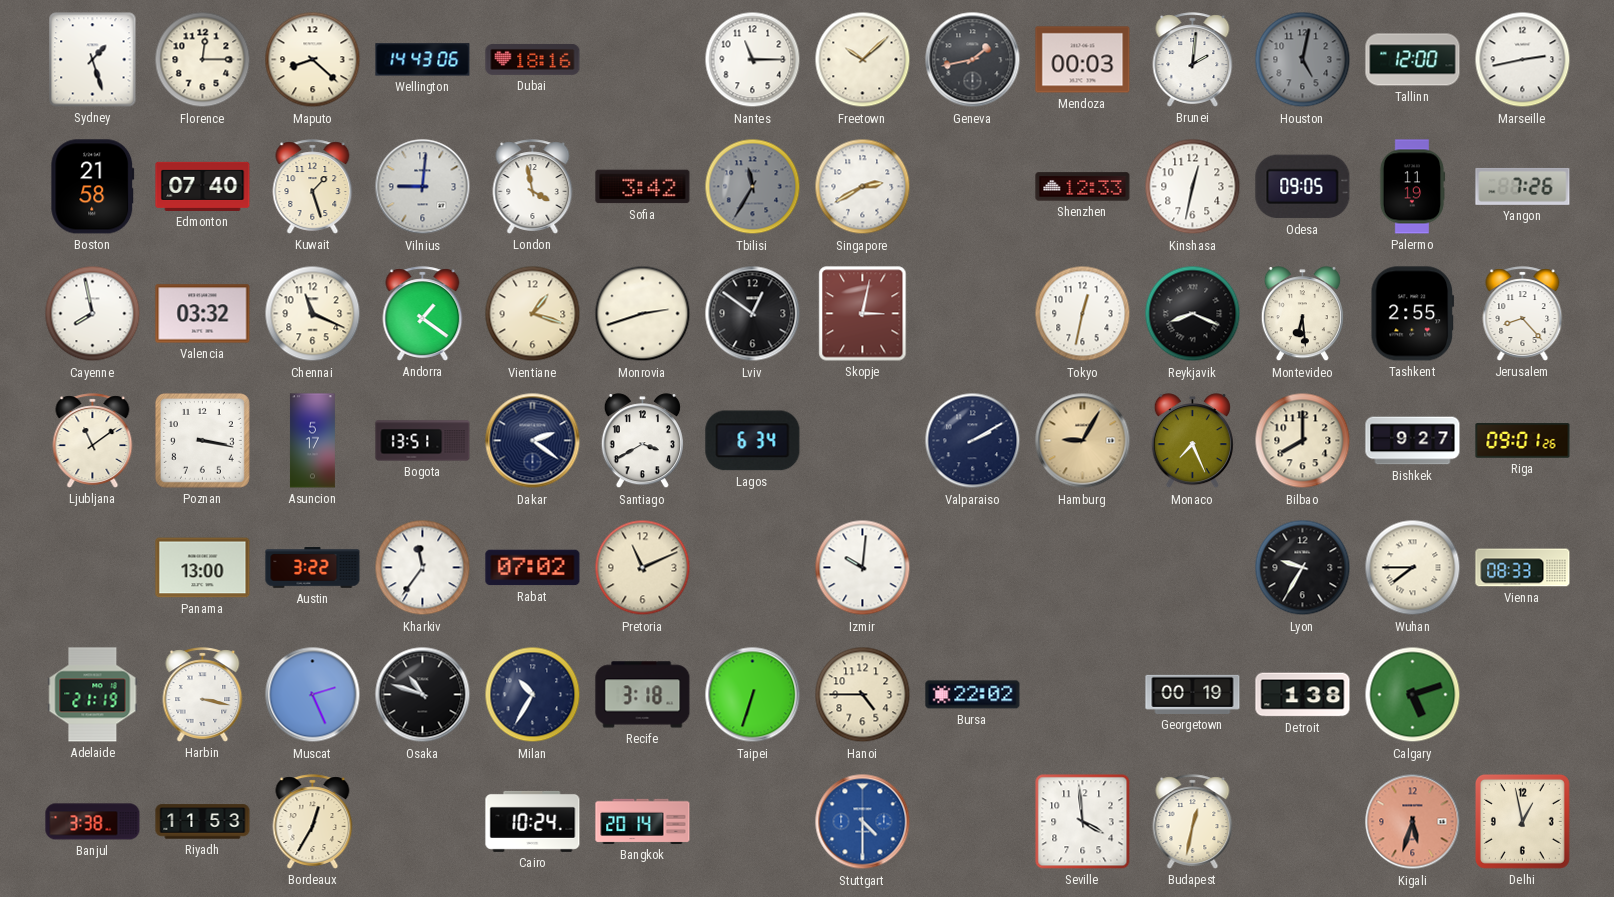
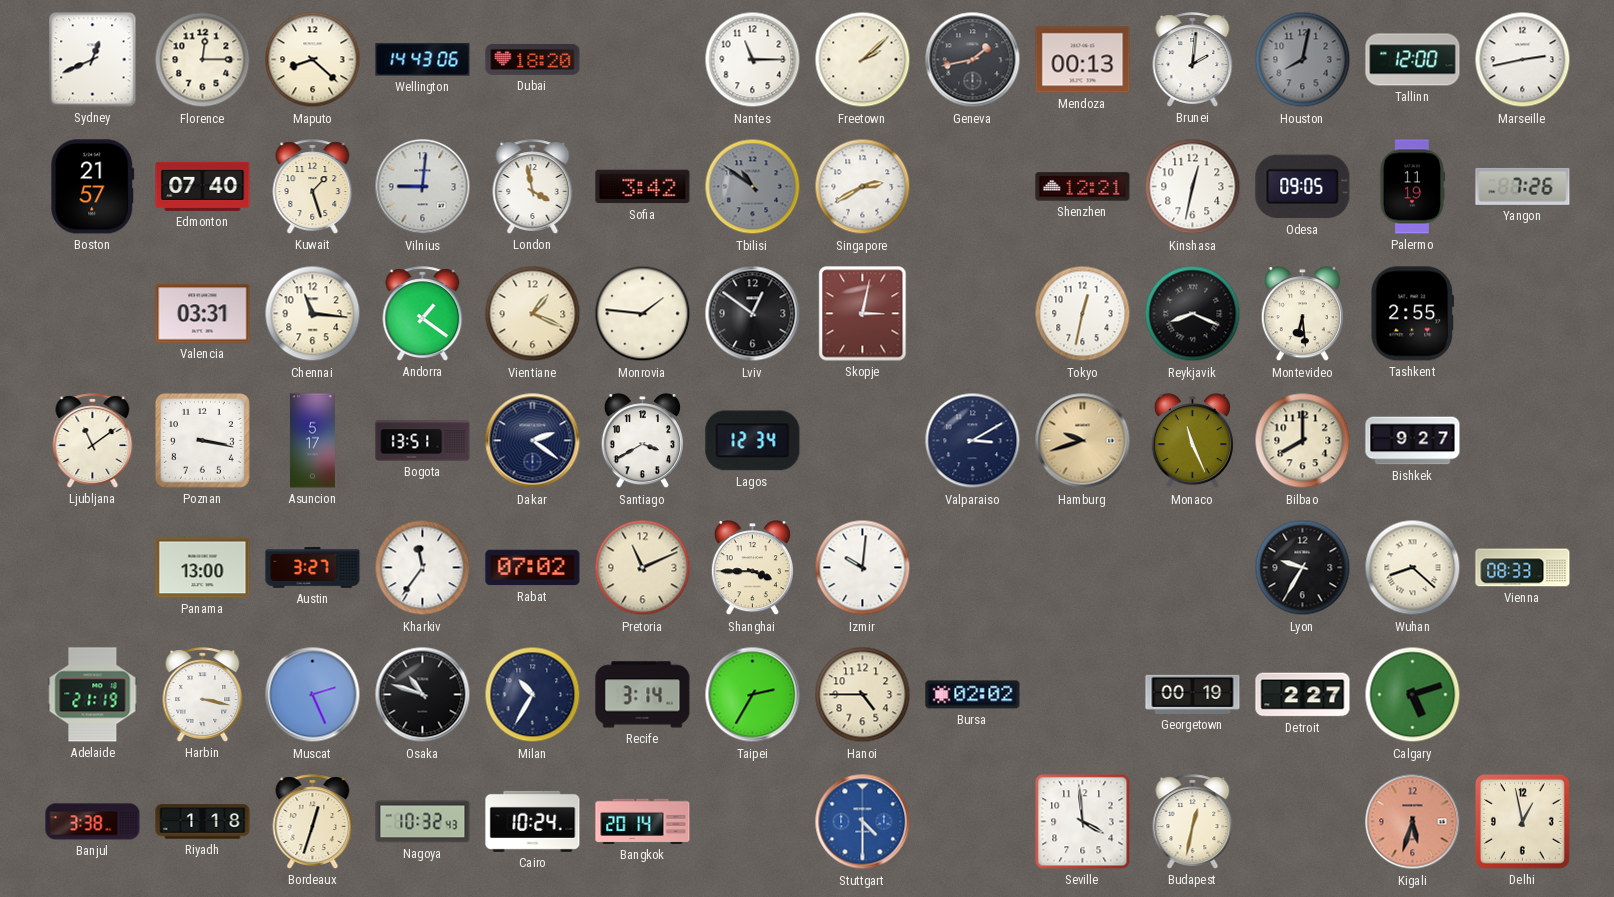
Sydney: 1:27 -> 12:41 (93, 60)
Dubai: 18:16 -> 18:20 (533, 59)
Freetown: 10:08 -> 2:08 (863, 60)
Mendoza: 00:03 -> 00:13 (1083, 60)
Houston: 5:02 -> 8:02 (1303, 60)
Boston: 21:58 -> 21:57 (93, 187)
Tbilisi: 11:35 -> 10:51 (753, 187)
Shenzhen: 12:33 -> 12:21 (1083, 187)
Cayenne: 7:58 -> none (93, 314)
Valencia: 03:32 -> 03:31 (203, 314)
Chennai: 11:19 -> 11:16 (313, 314)
Vientiane: 1:18 -> 1:19 (533, 314)
Monrovia: 2:42 -> 1:46 (643, 314)
Jerusalem: 8:23 -> none (1523, 314)
Lagos: 6:34 -> 12:34 (753, 441)
Valparaiso: 2:10 -> 3:10 (973, 441)
Hamburg: 9:05 -> 9:42 (1083, 441)
Monaco: 7:26 -> 11:26 (1192, 441)
Riga: 09:01 -> none (1523, 441)
Austin: 3:22 -> 3:27 (313, 568)
Shanghai: none -> 3:45 (752, 568)
Wuhan: 7:45 -> 8:22 (1413, 568)
Recife: 3:18 -> 3:14 (643, 695)
Taipei: 6:33 -> 2:35 (753, 695)
Bursa: 22:02 -> 02:02 (973, 695)
Detroit: 1:38 -> 2:27 (1303, 695)
Riyadh: 11:53 -> 1:18 (203, 822)
Bordeaux: 12:35 -> 12:33 (313, 822)
Nagoya: none -> 10:32 (423, 822)
